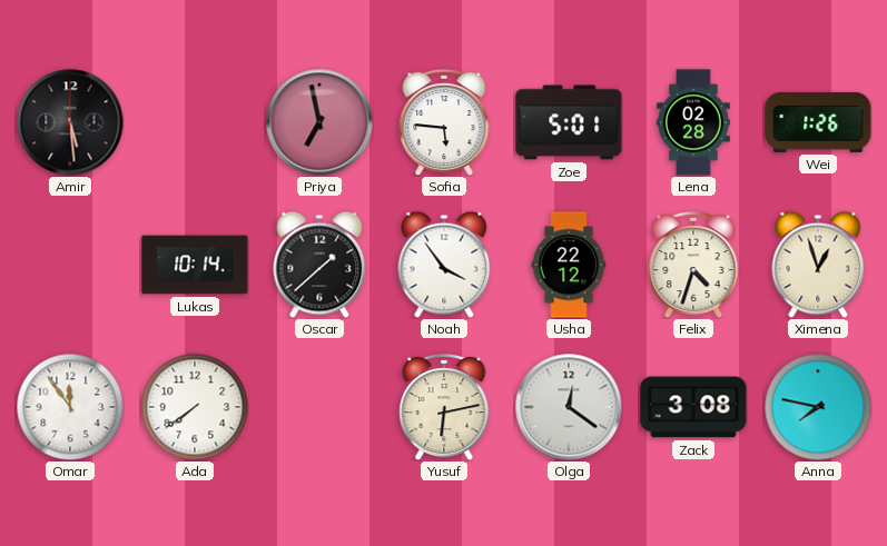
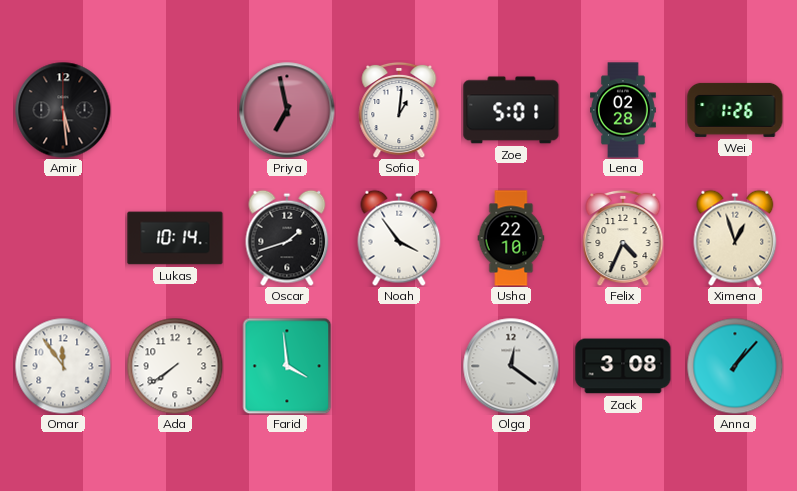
Sofia: 5:46 -> 1:01 (399, 110)
Oscar: 1:38 -> 1:42 (287, 238)
Usha: 22:12 -> 22:10 (511, 238)
Felix: 4:33 -> 4:34 (623, 238)
Farid: none -> 3:59 (287, 366)
Yusuf: 6:13 -> none (444, 407)
Anna: 7:47 -> 1:07 (735, 366)
